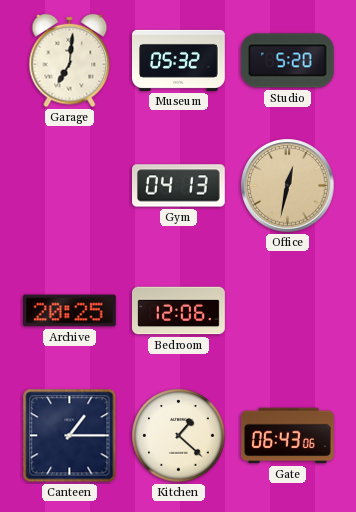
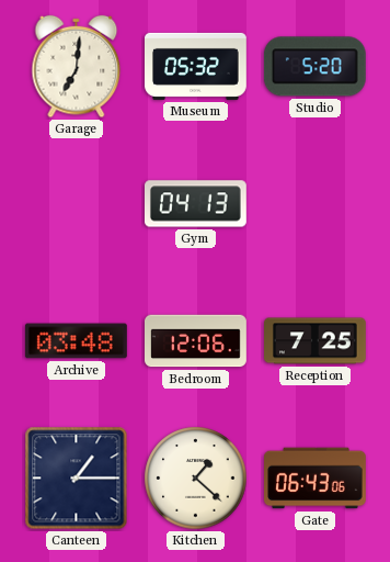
Office: 12:32 -> none (288, 186)
Archive: 20:25 -> 03:48 (76, 341)
Reception: none -> 7:25 (316, 341)
